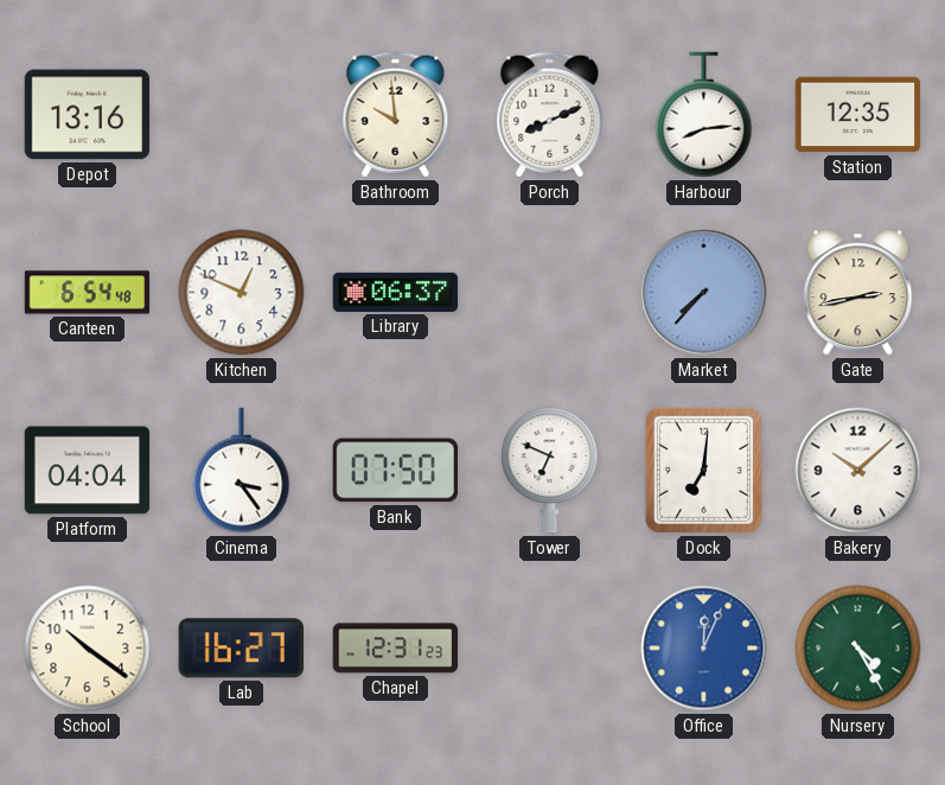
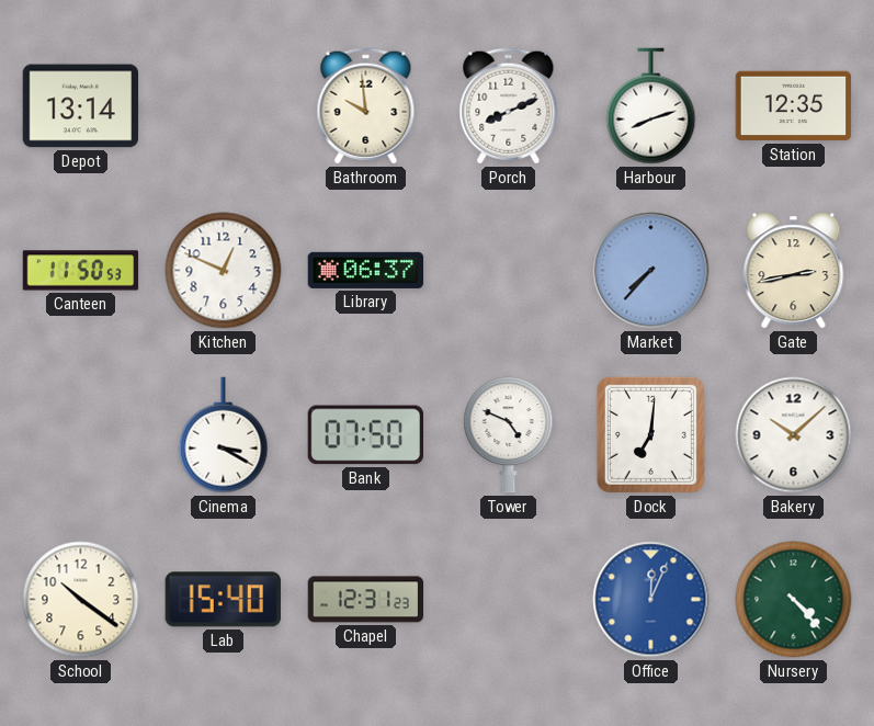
Depot: 13:16 -> 13:14 (81, 106)
Harbour: 8:14 -> 8:12 (651, 106)
Canteen: 6:54 -> 11:50 (81, 271)
Platform: 04:04 -> none (88, 471)
Cinema: 3:24 -> 3:20 (224, 435)
Tower: 6:49 -> 4:49 (509, 435)
Lab: 16:27 -> 15:40 (223, 600)
Nursery: 4:25 -> 4:23 (794, 600)
